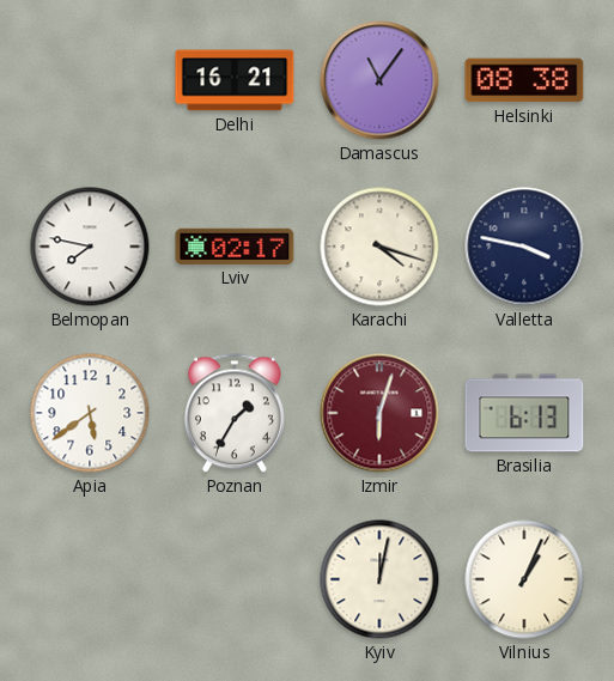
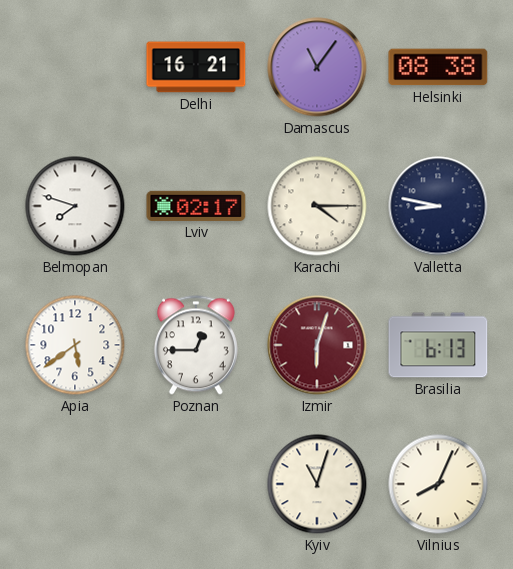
Belmopan: 7:47 -> 7:48 (75, 206)
Karachi: 4:18 -> 4:15 (317, 206)
Valletta: 3:47 -> 8:47 (438, 206)
Poznan: 1:35 -> 12:45 (196, 345)
Kyiv: 12:02 -> 11:03 (317, 484)
Vilnius: 1:04 -> 8:04 (438, 484)
